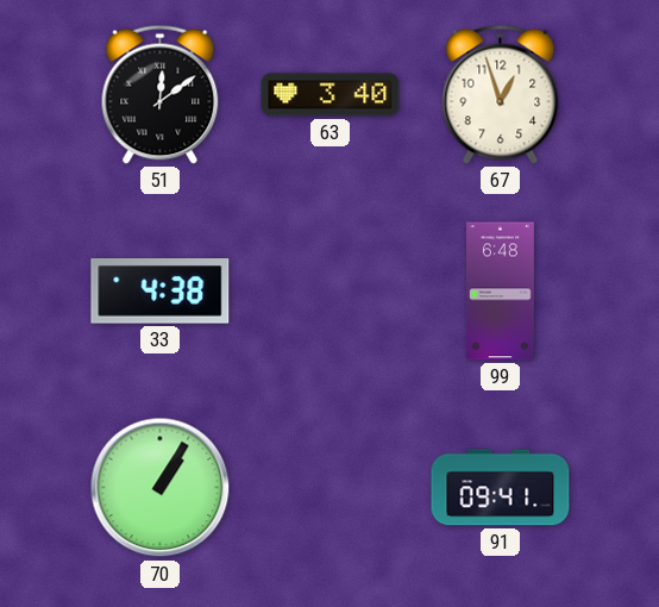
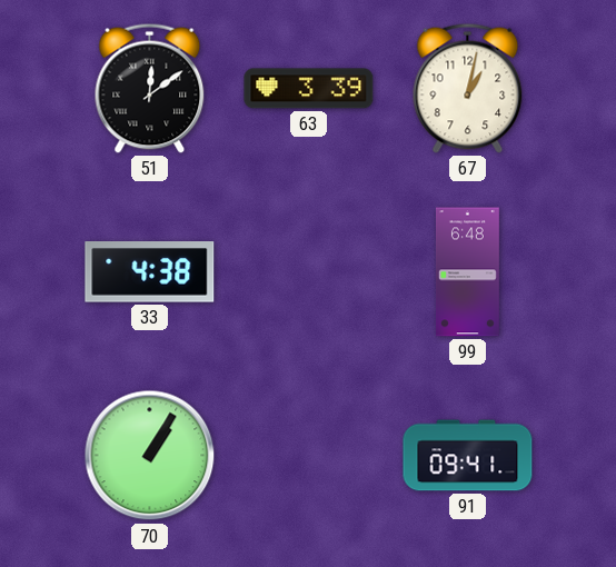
63: 3:40 -> 3:39 (309, 89)
67: 12:57 -> 1:02 (468, 88)
